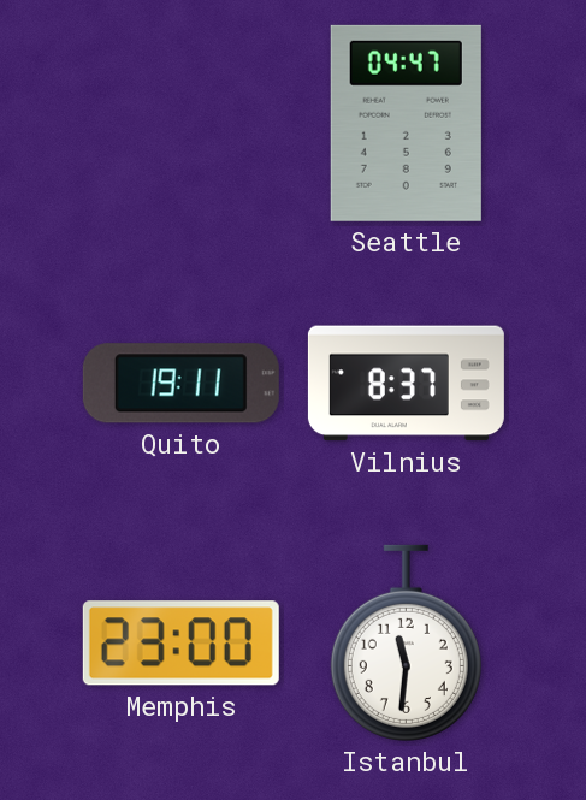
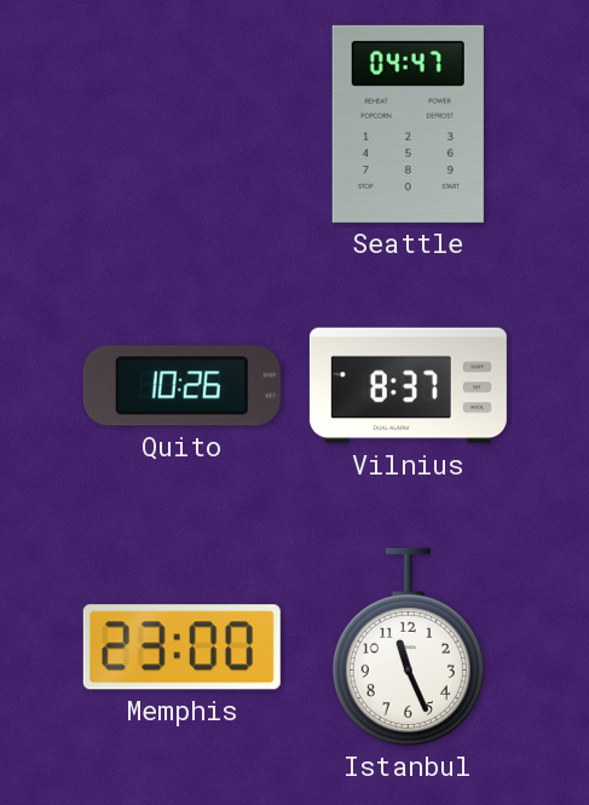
Quito: 19:11 -> 10:26 (181, 386)
Istanbul: 11:31 -> 11:26 (408, 646)
